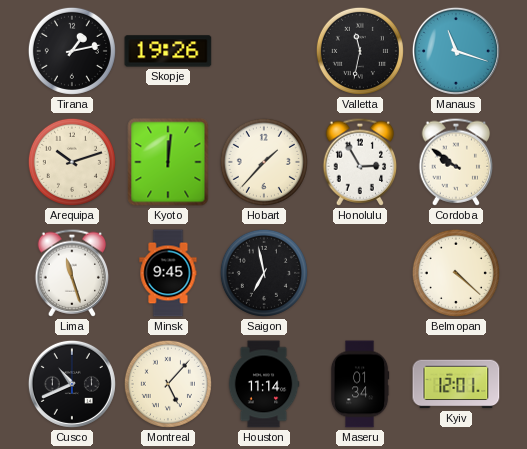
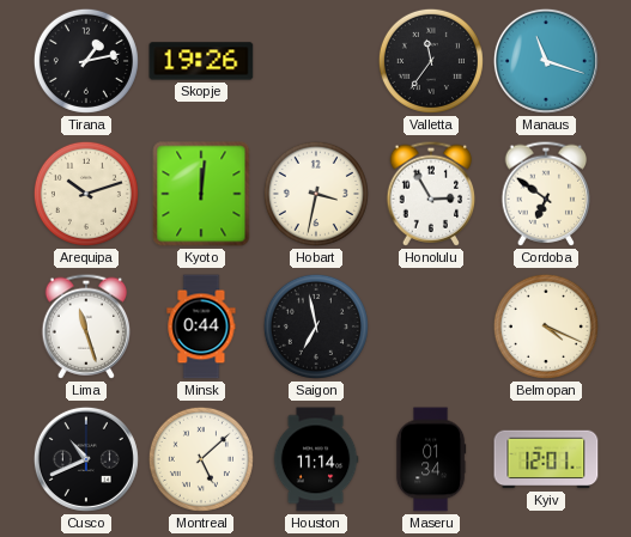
Valletta: 11:32 -> 11:36 (431, 61)
Hobart: 1:37 -> 3:32 (316, 194)
Cordoba: 9:51 -> 6:51 (546, 194)
Minsk: 9:45 -> 0:44 (201, 327)
Belmopan: 4:22 -> 4:19 (546, 327)
Montreal: 5:07 -> 5:08 (201, 459)
